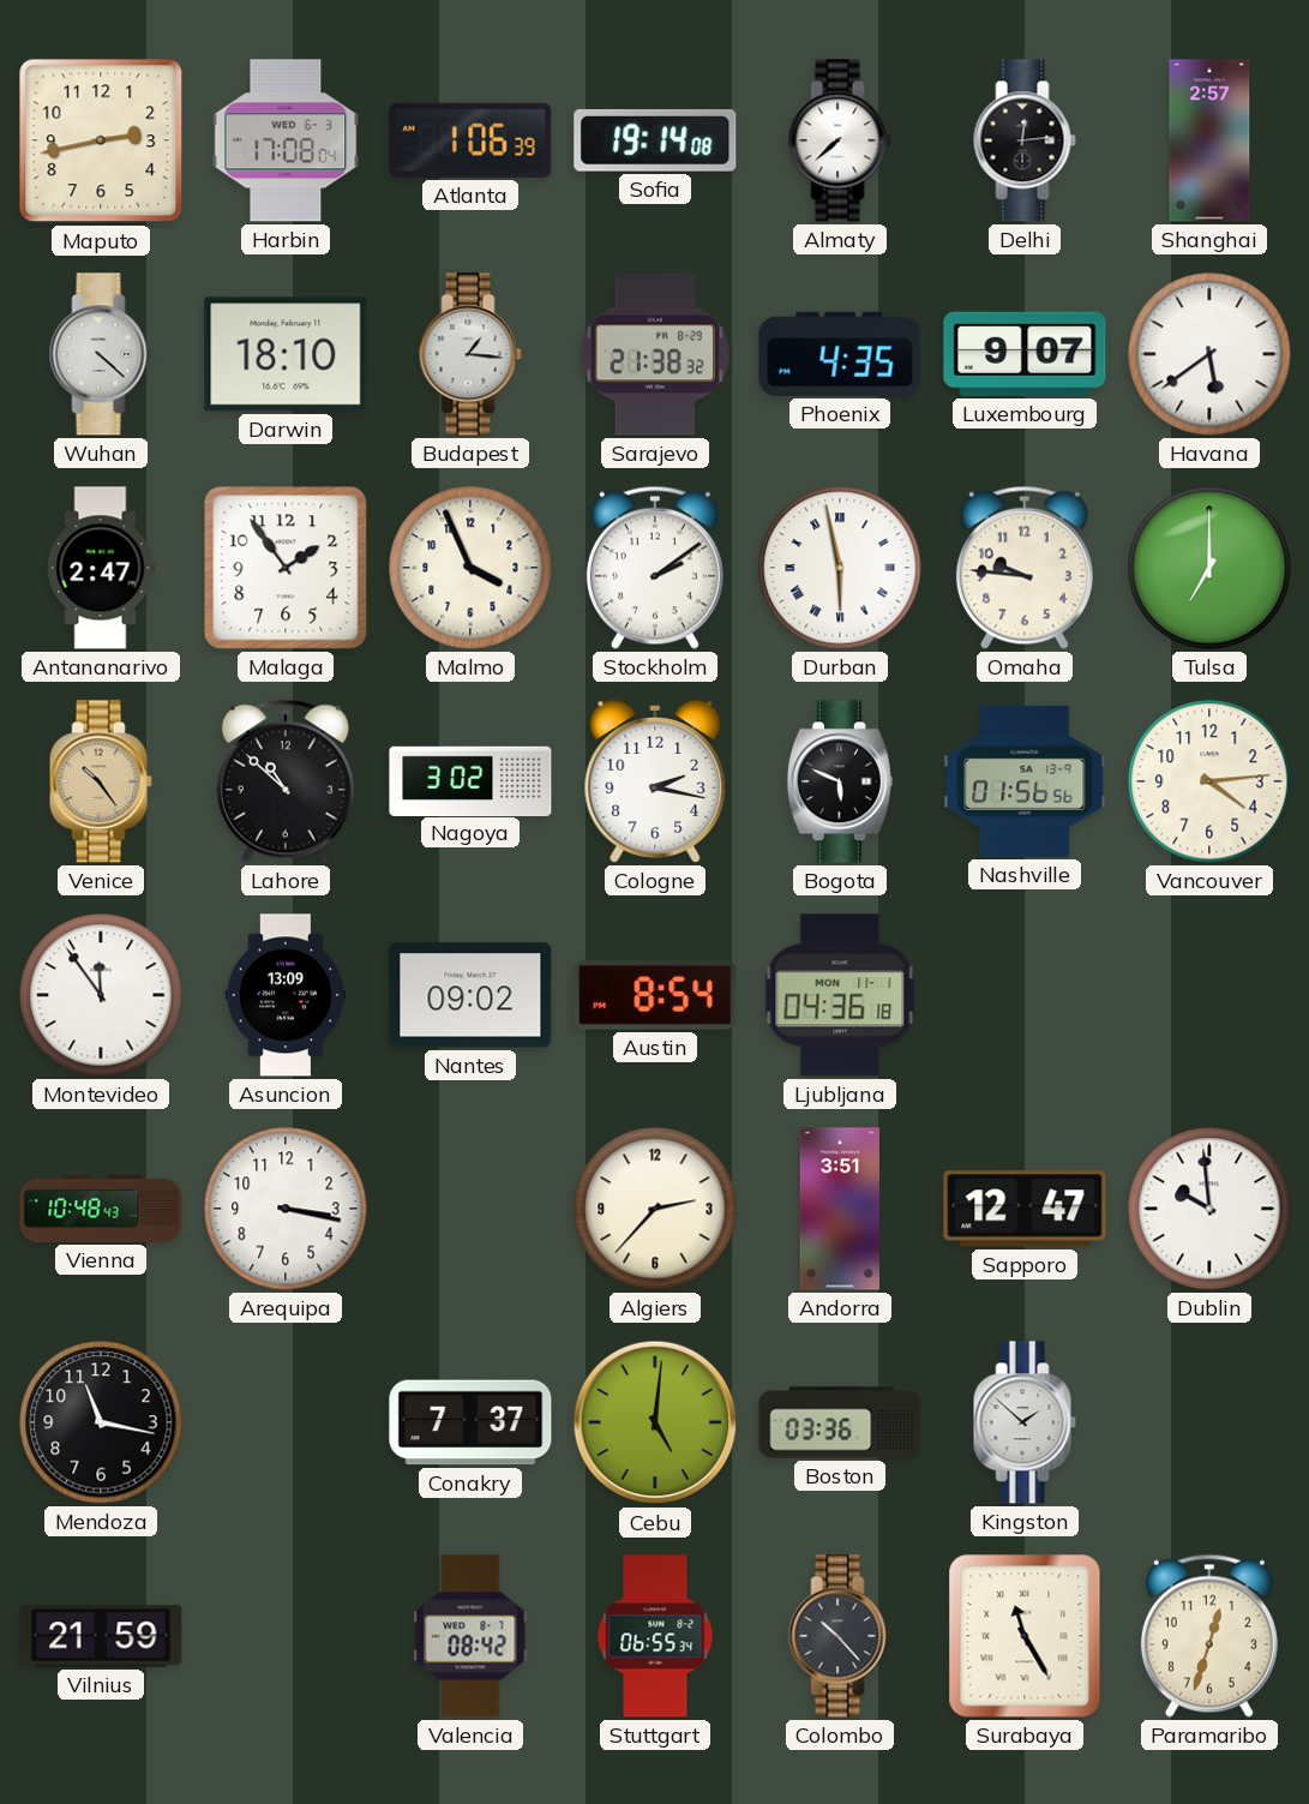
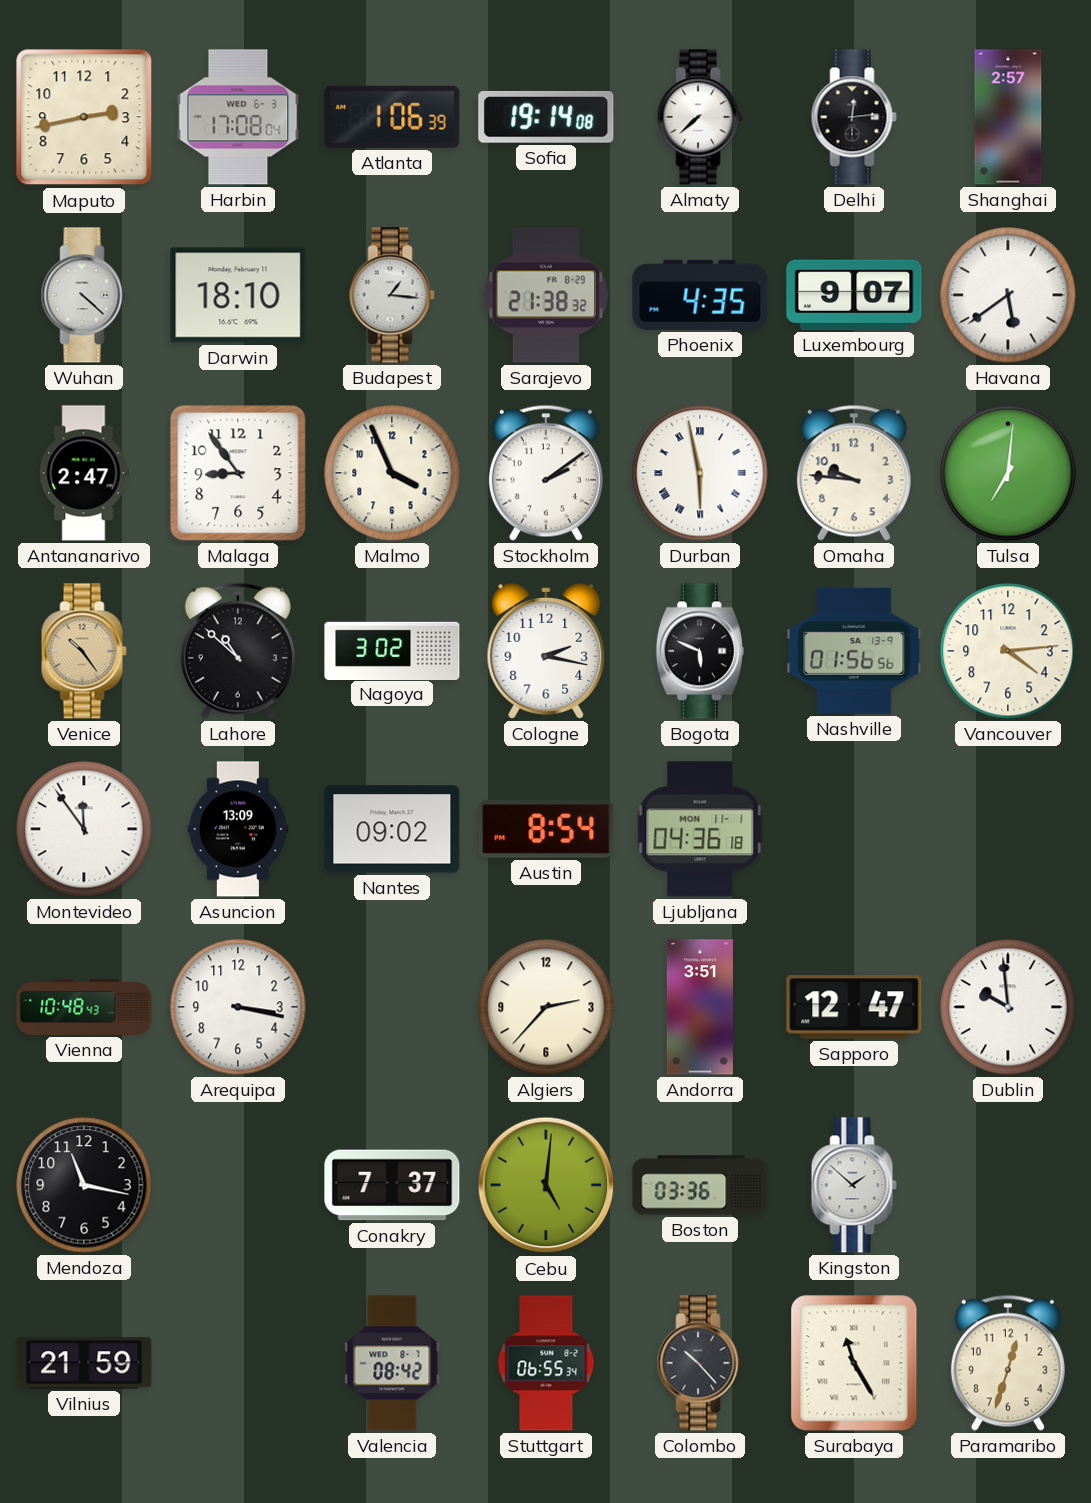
Malaga: 1:54 -> 8:54 (238, 473)
Tulsa: 7:00 -> 7:01 (1008, 473)
